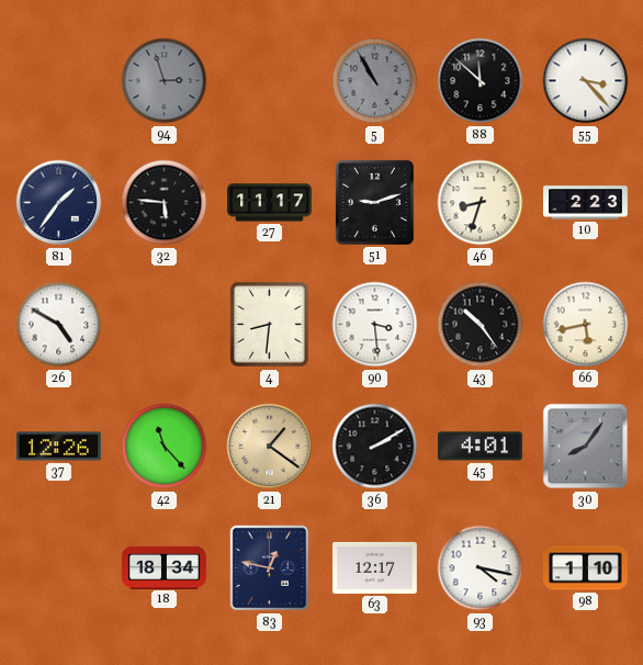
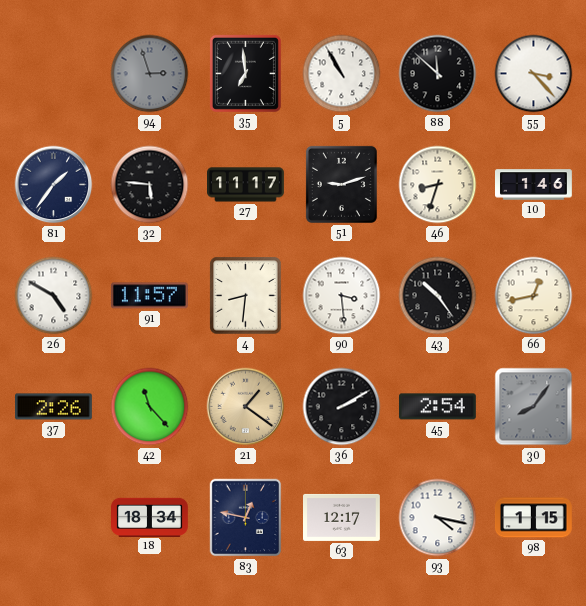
35: none -> 6:59 (245, 73)
5 dial: grey -> white (342, 74)
10: 2:23 -> 1:46 (534, 185)
91: none -> 11:57 (149, 296)
66: 5:43 -> 12:43 (534, 296)
37: 12:26 -> 2:26 (54, 407)
45: 4:01 -> 2:54 (437, 407)
98: 1:10 -> 1:15 (533, 518)
